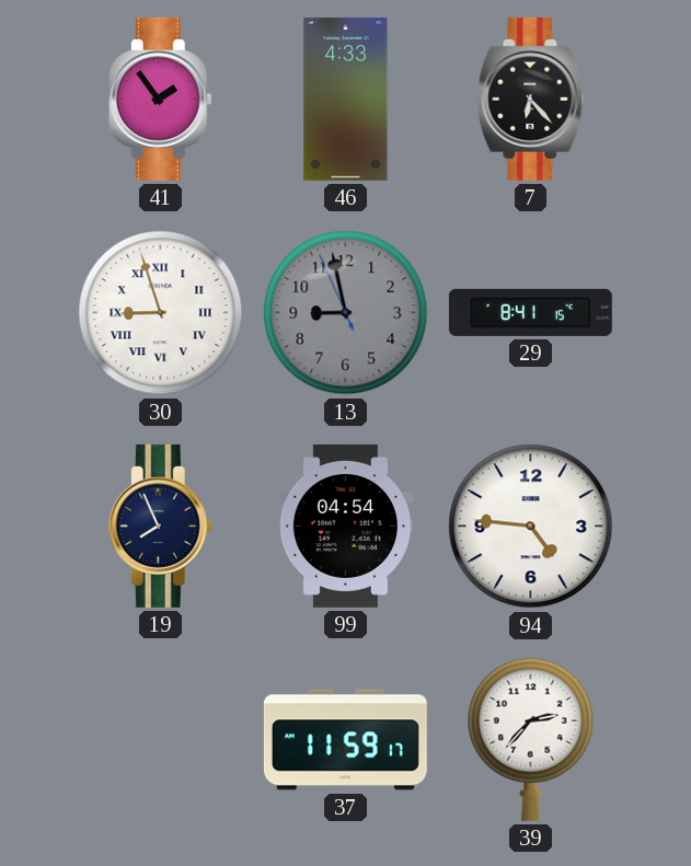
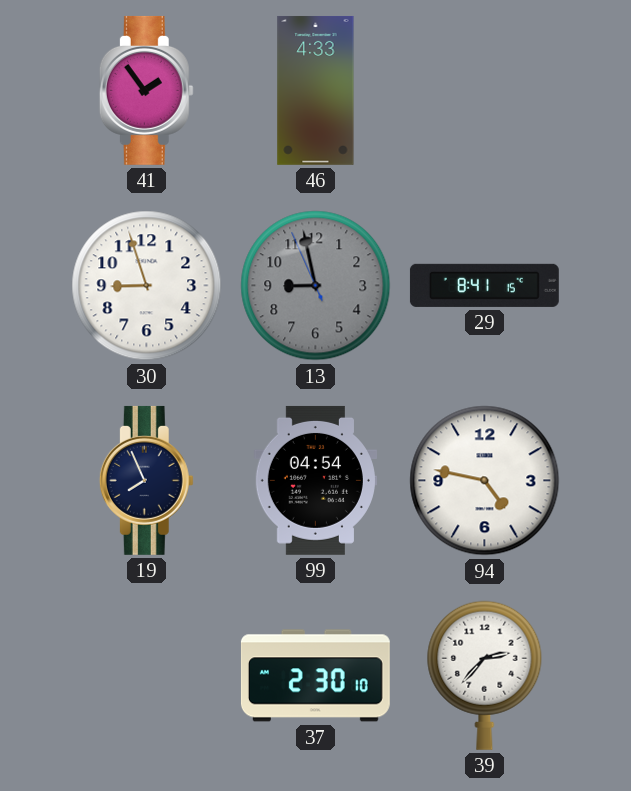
7: 6:23 -> none (531, 99)
30 numerals: Roman -> Arabic (147, 286)
94: 4:46 -> 4:47 (485, 481)
37: 11:59 -> 2:30 (315, 676)
